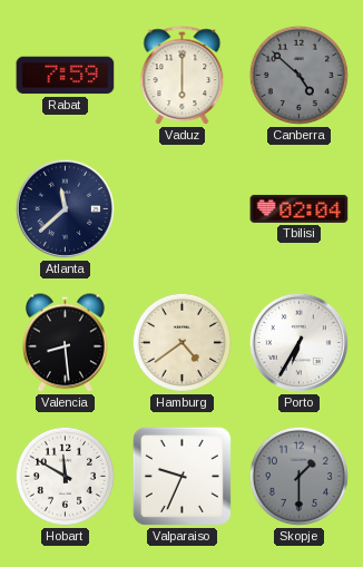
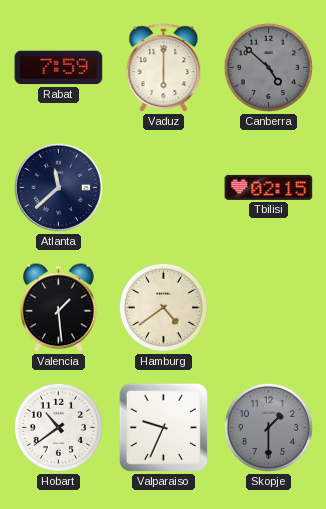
Tbilisi: 02:04 -> 02:15 (269, 187)
Valencia: 8:29 -> 1:29 (58, 308)
Porto: 6:35 -> none (298, 342)
Hobart: 11:50 -> 10:39 (58, 427)
